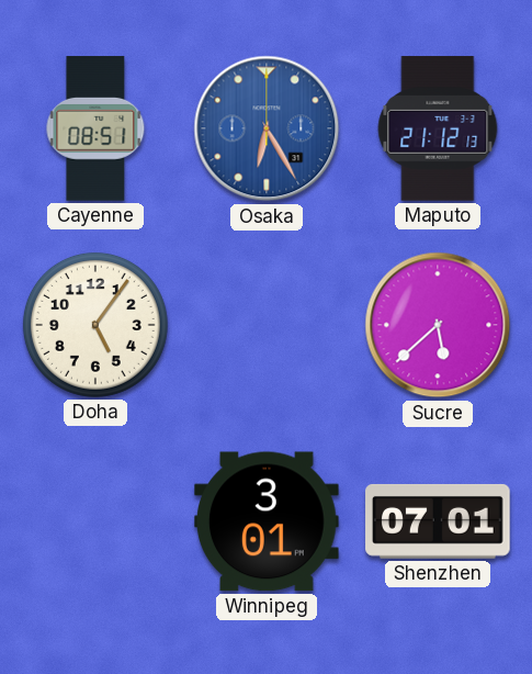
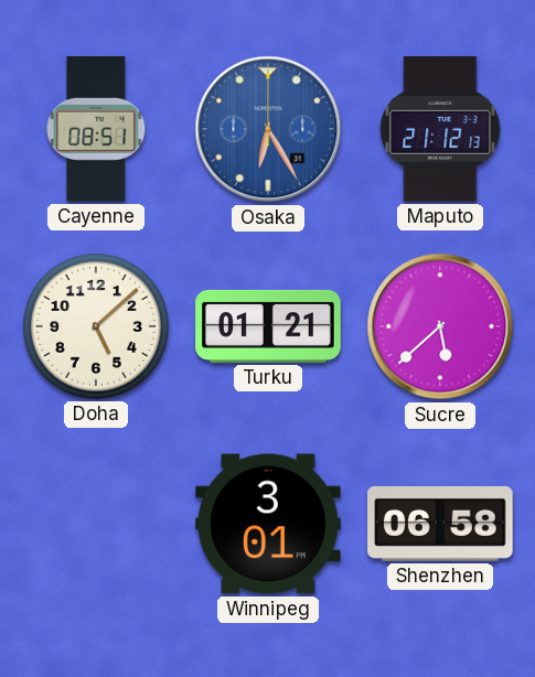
Doha: 5:06 -> 5:08 (96, 326)
Turku: none -> 01:21 (268, 326)
Shenzhen: 07:01 -> 06:58 (440, 524)
